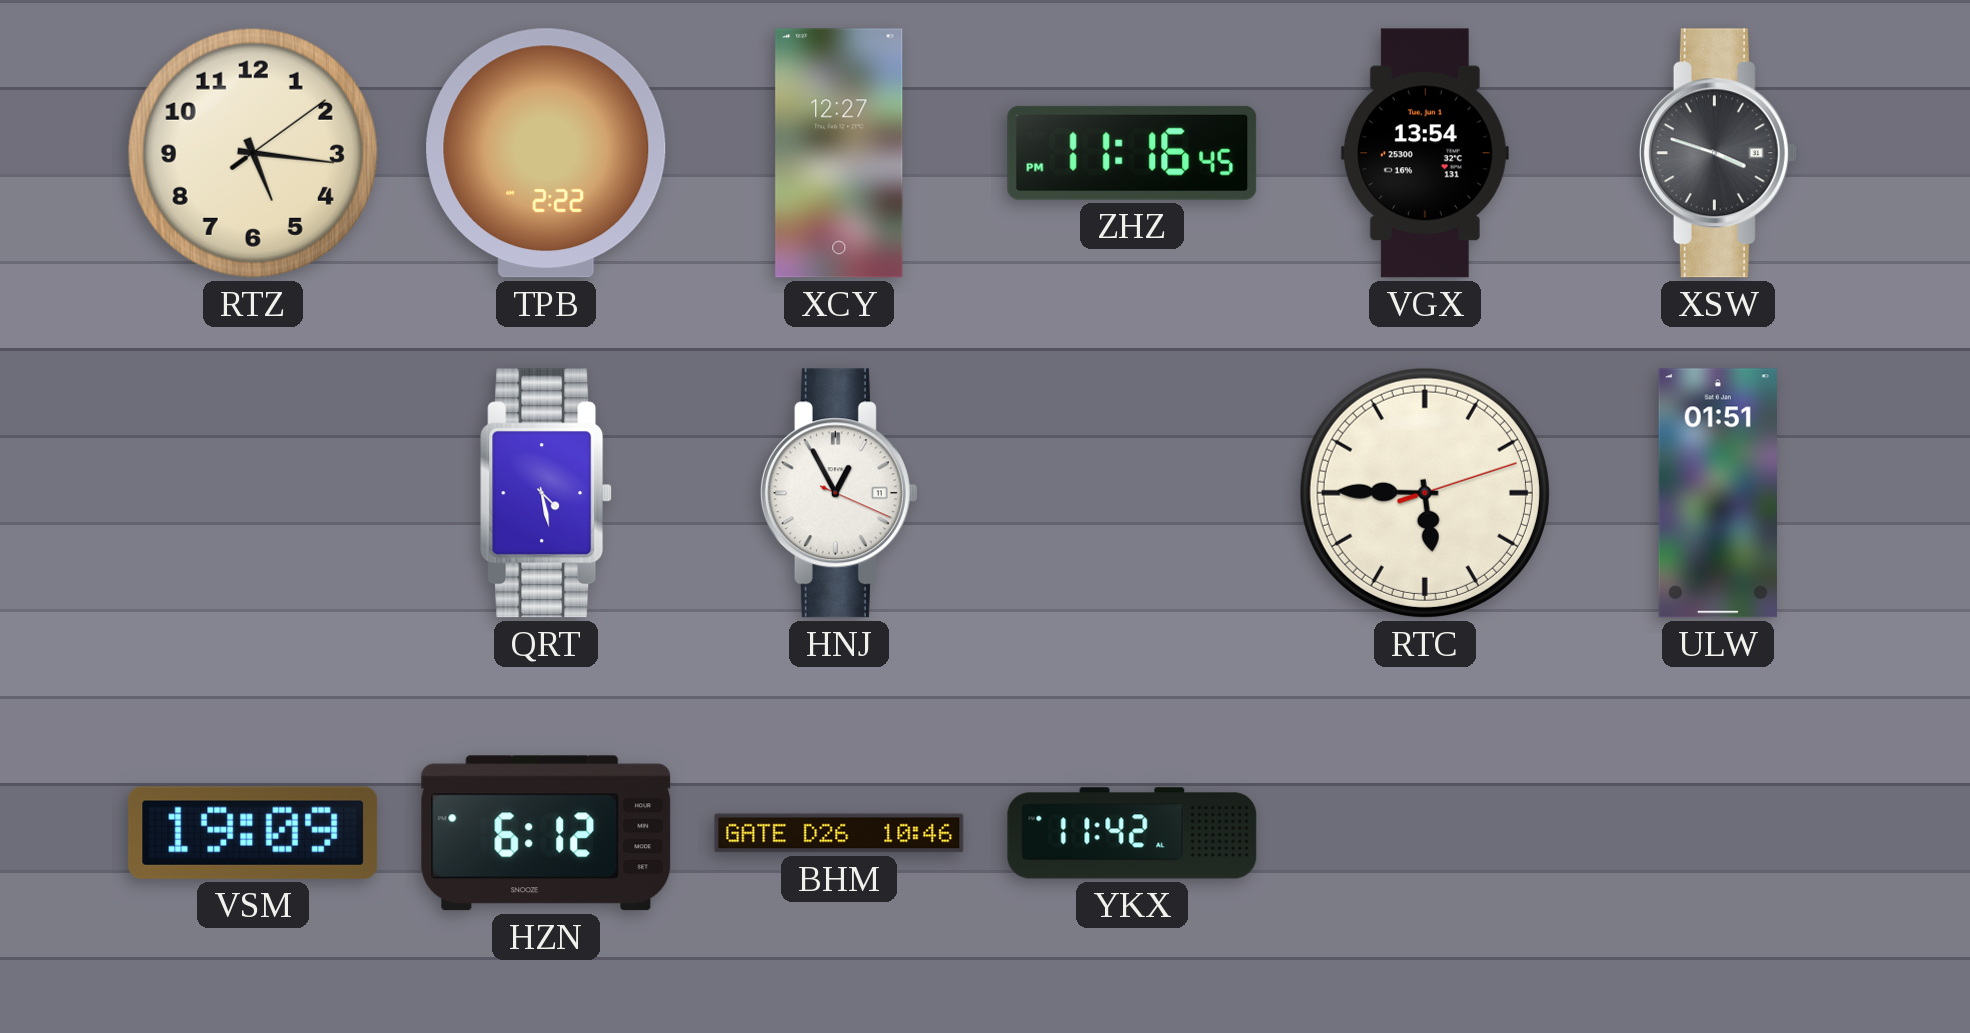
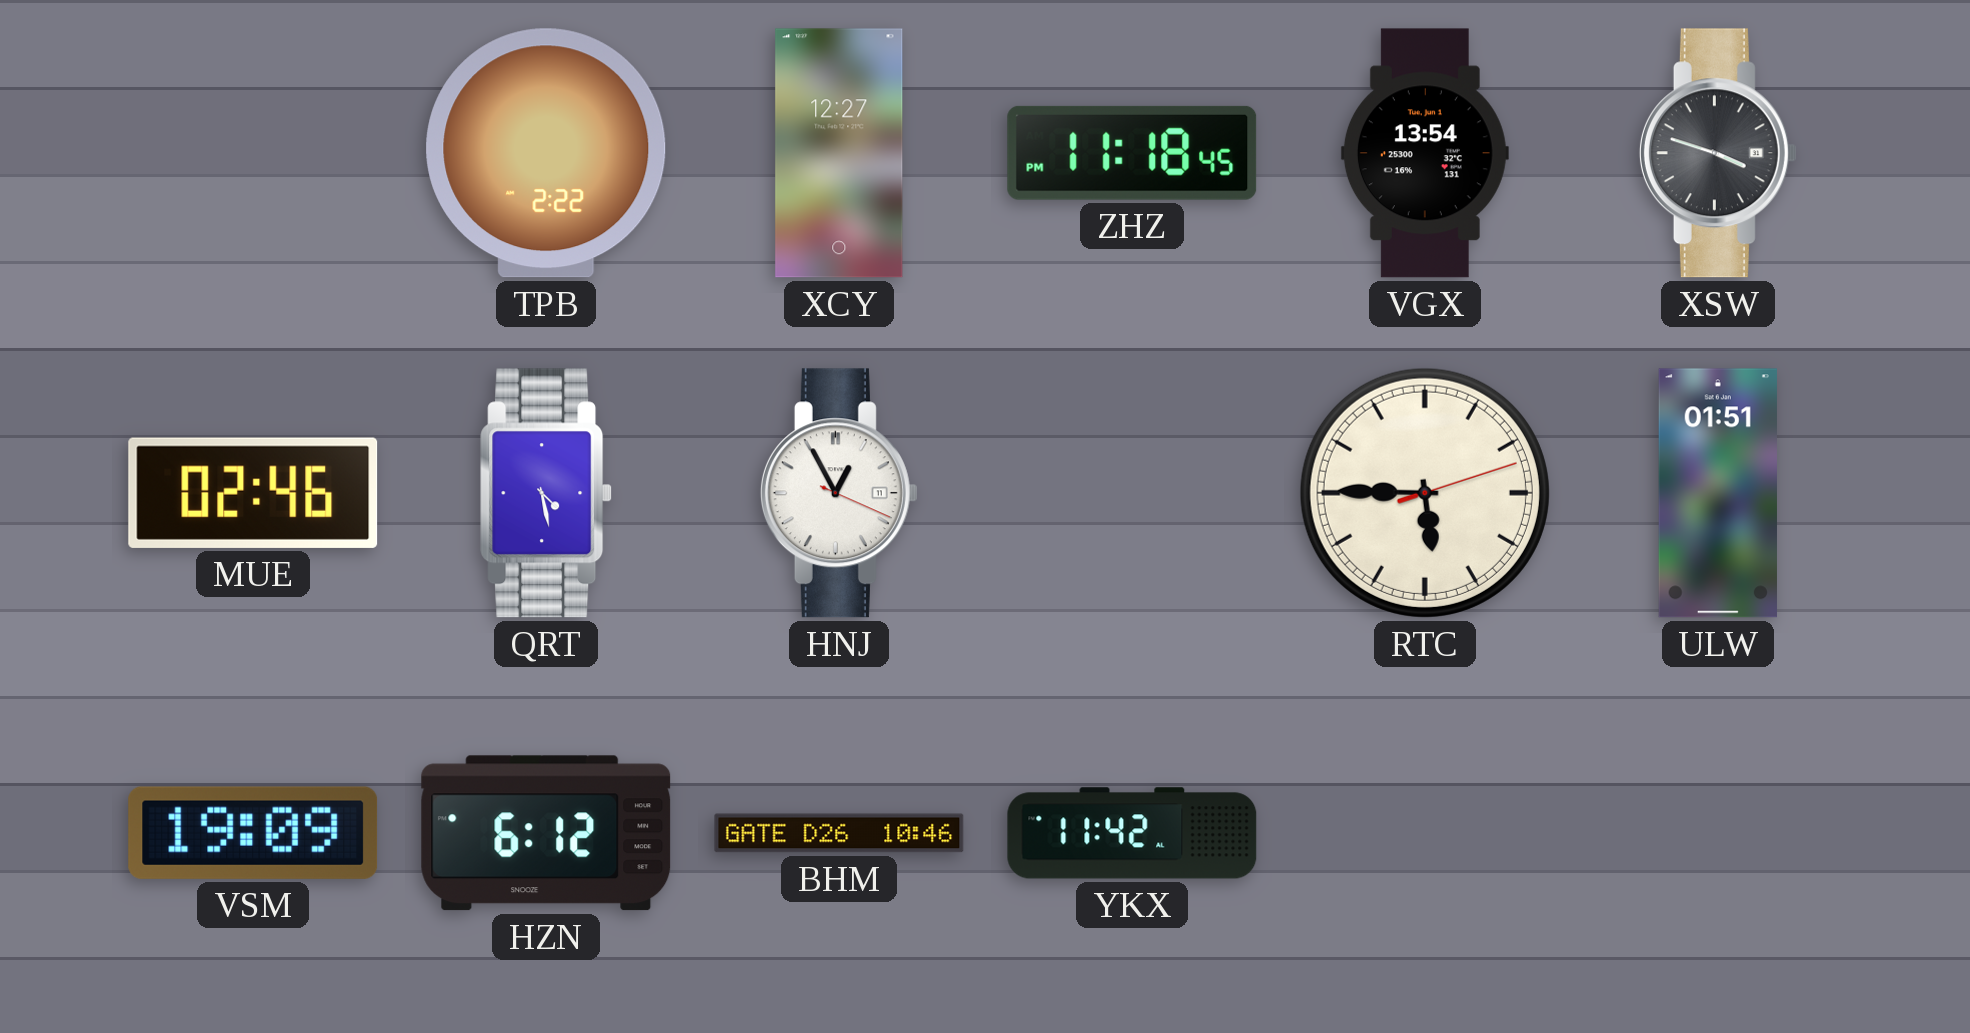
RTZ: 5:16 -> none (253, 153)
ZHZ: 11:16 -> 11:18 (1132, 153)
MUE: none -> 02:46 (253, 493)
